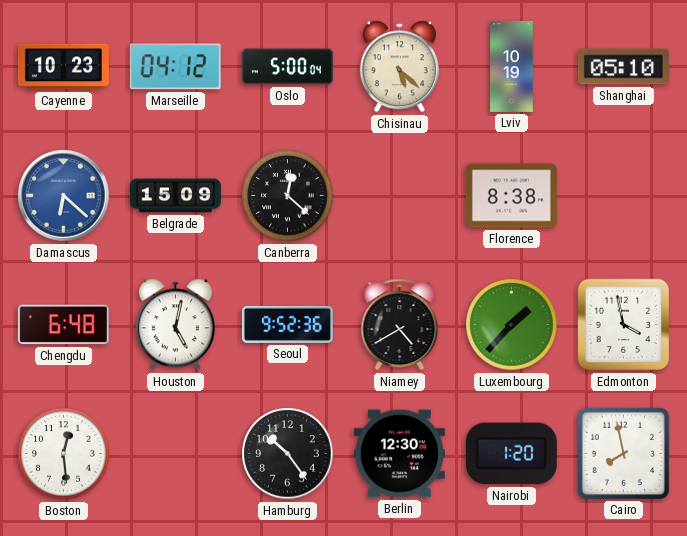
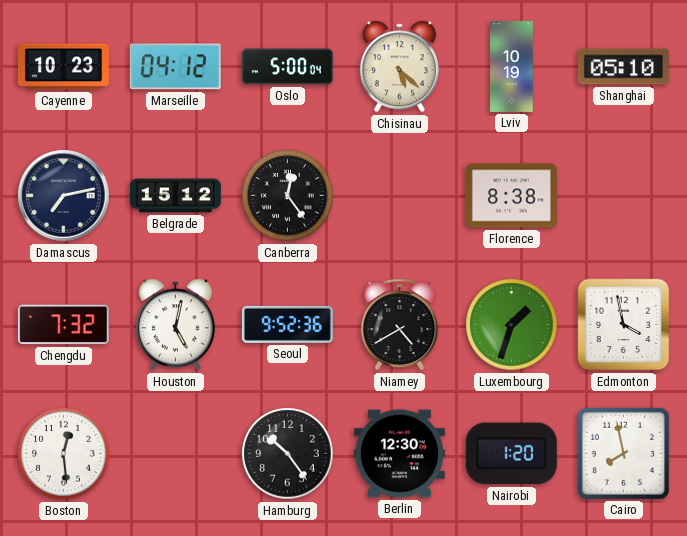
Damascus: 6:22 -> 7:13 (64, 196)
Damascus dial: blue -> navy (64, 196)
Belgrade: 15:09 -> 15:12 (175, 196)
Canberra: 12:22 -> 12:24 (288, 196)
Chengdu: 6:48 -> 7:32 (63, 325)
Luxembourg: 1:37 -> 1:33 (512, 325)
